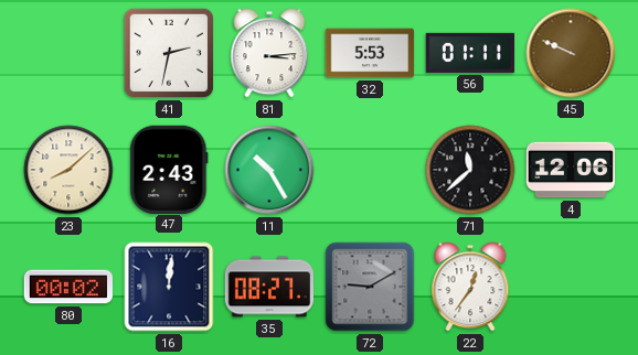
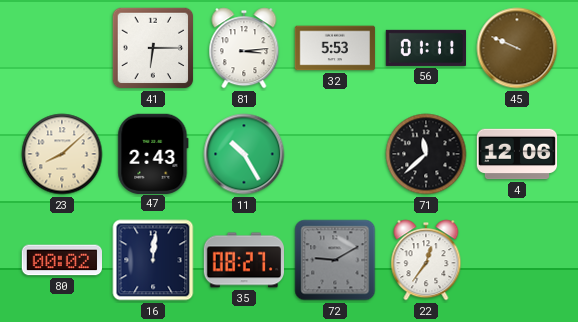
41: 2:32 -> 6:15 (153, 48)
